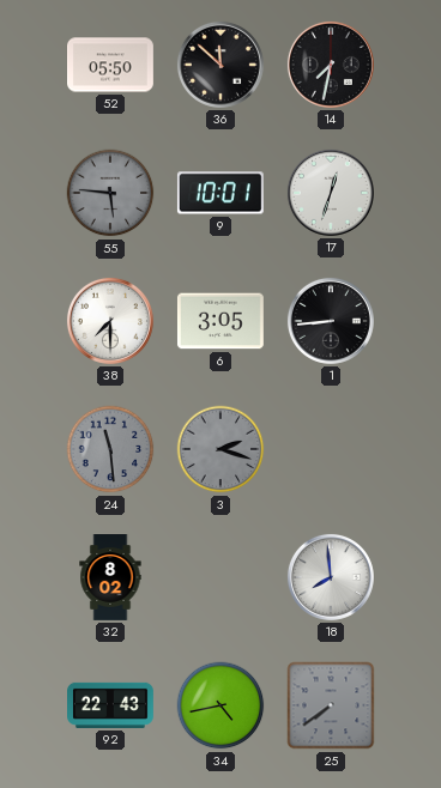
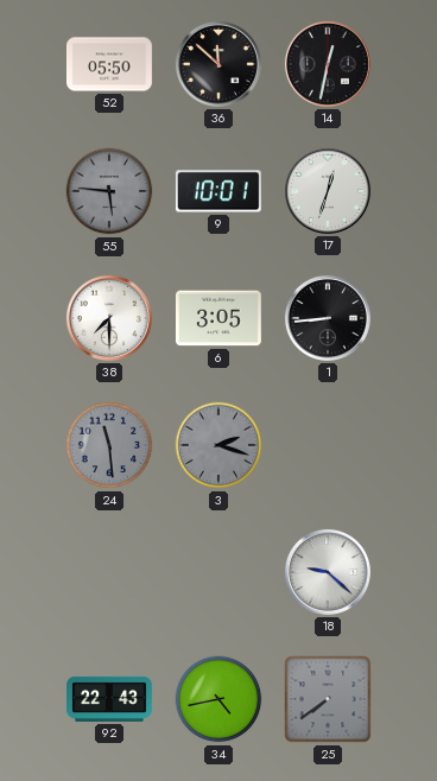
14: 7:32 -> 12:32 (328, 64)
32: 8:02 -> none (110, 578)
18: 7:59 -> 9:22 (328, 572)
